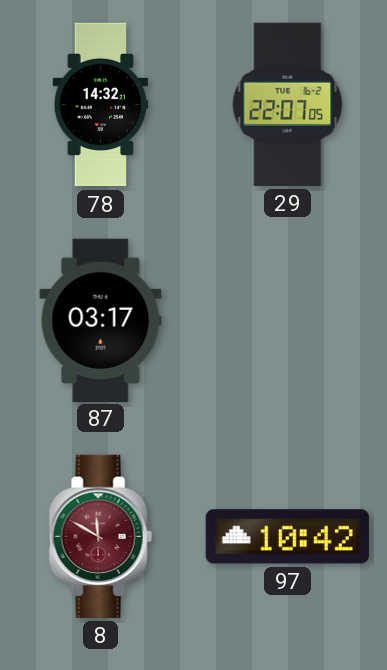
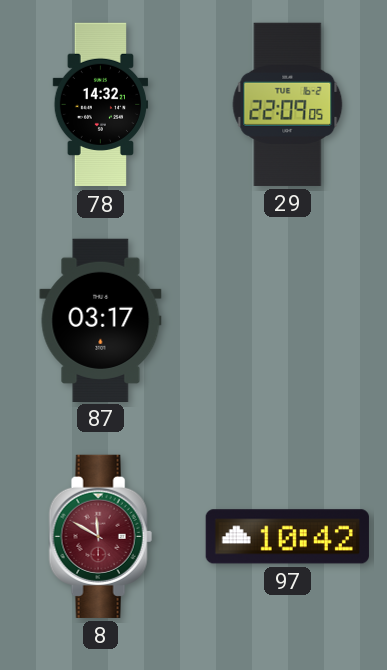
29: 22:07 -> 22:09 (288, 104)
